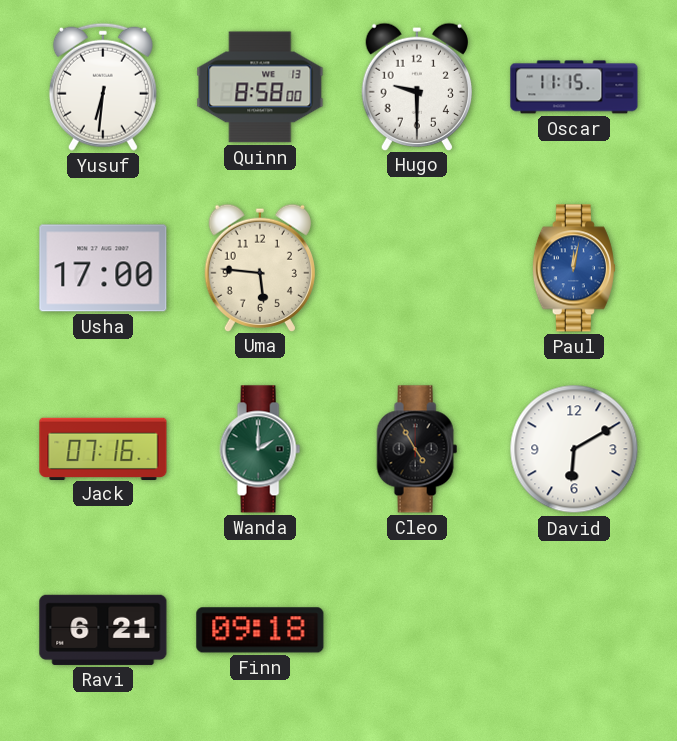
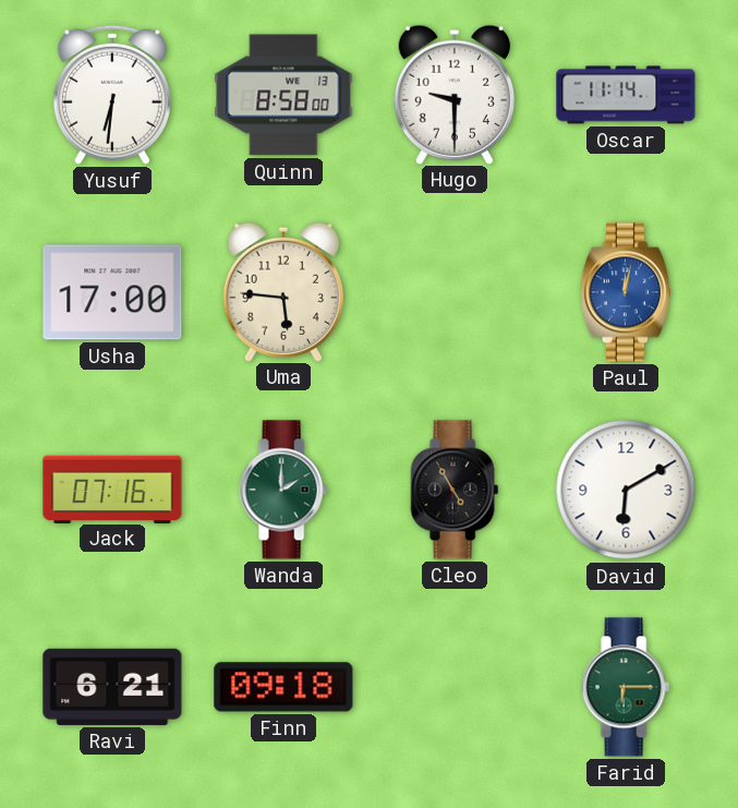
Oscar: 11:15 -> 11:14 (626, 95)
Farid: none -> 6:15 (626, 687)
